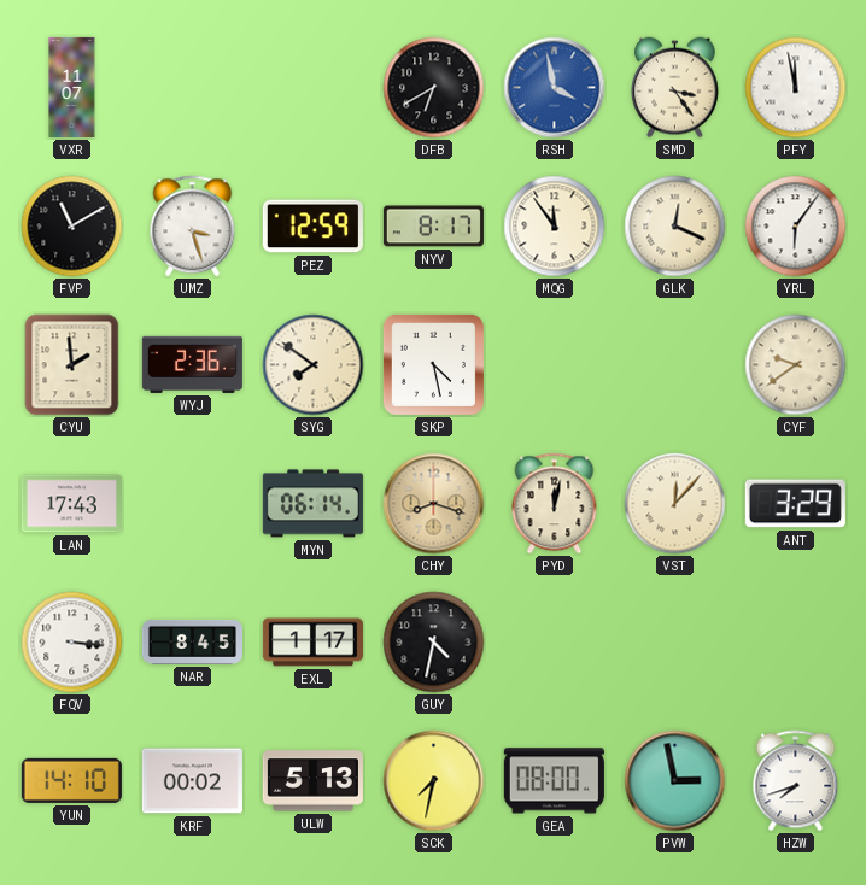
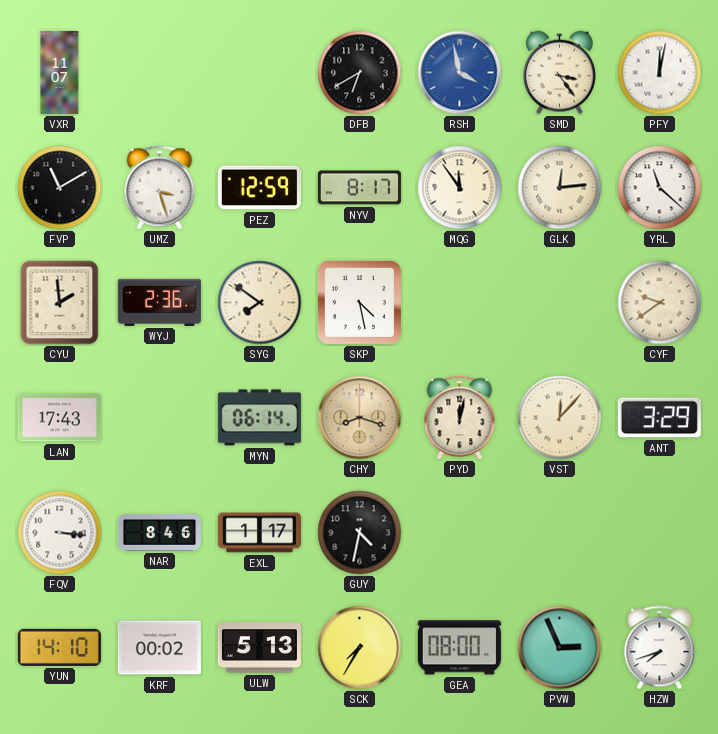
PFY: 11:58 -> 12:02 (660, 73)
GLK: 12:19 -> 12:14 (560, 188)
YRL: 6:06 -> 11:22 (660, 188)
NAR: 8:45 -> 8:46 (159, 532)
SCK: 7:32 -> 7:35 (360, 648)
PVW: 2:58 -> 2:56 (560, 648)
